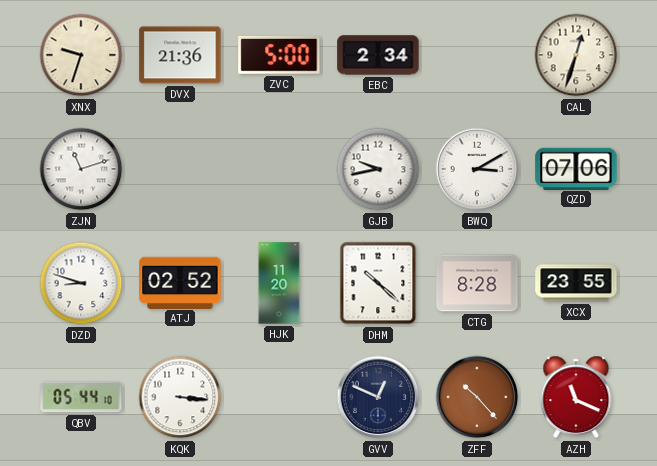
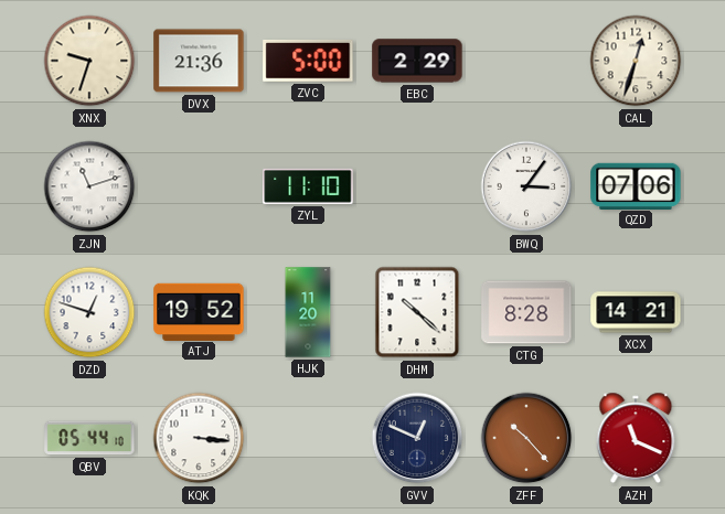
EBC: 2:34 -> 2:29 (417, 61)
ZYL: none -> 11:10 (308, 186)
GJB: 9:43 -> none (378, 169)
BWQ: 3:10 -> 3:06 (526, 186)
DZD: 8:48 -> 12:48 (89, 312)
ATJ: 02:52 -> 19:52 (199, 311)
XCX: 23:55 -> 14:21 (636, 312)
